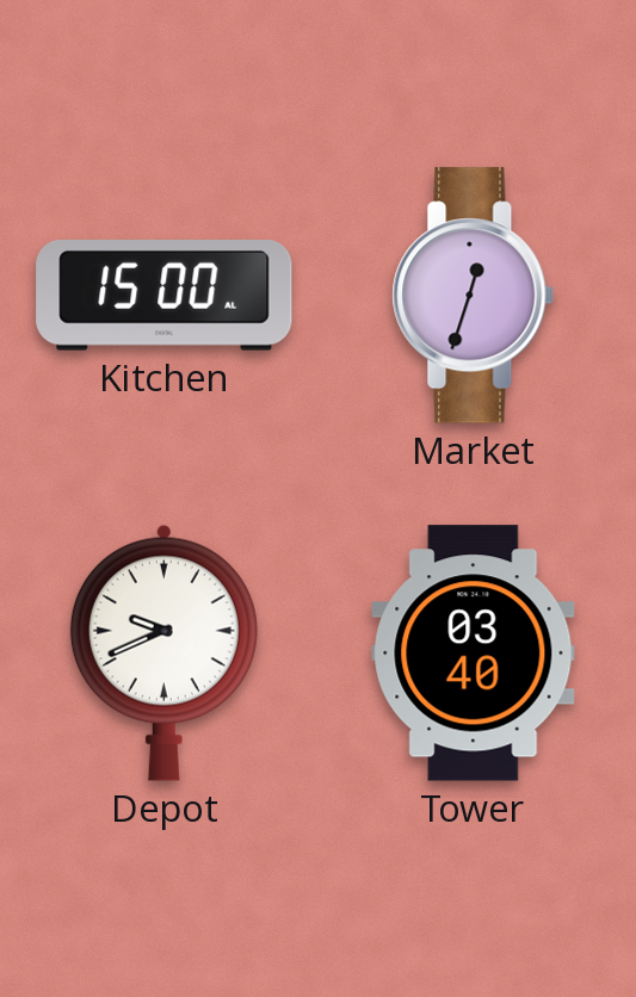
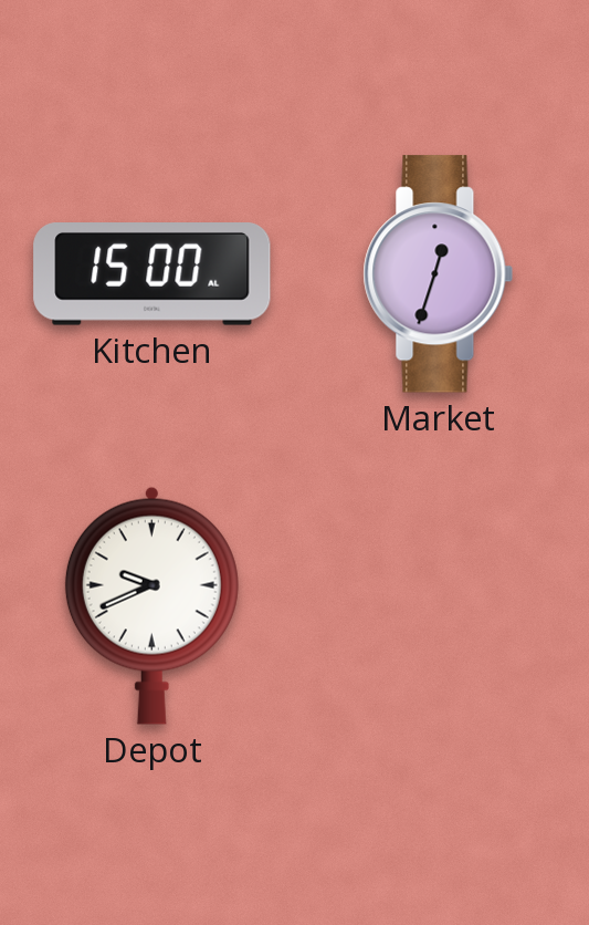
Tower: 03:40 -> none (474, 654)
